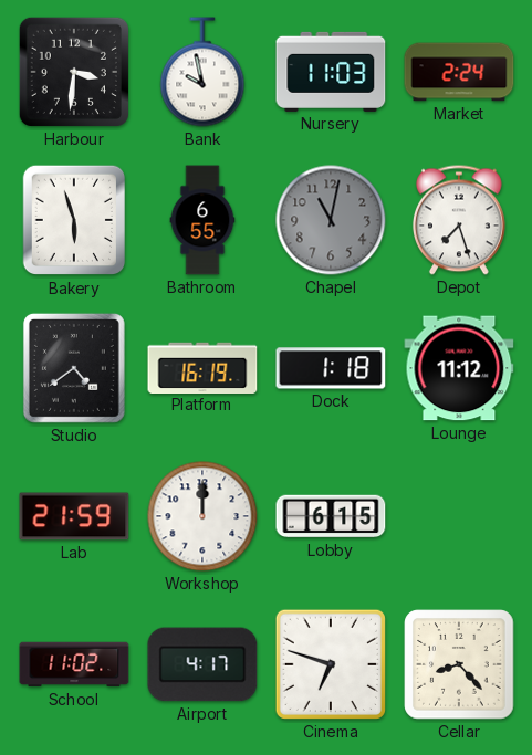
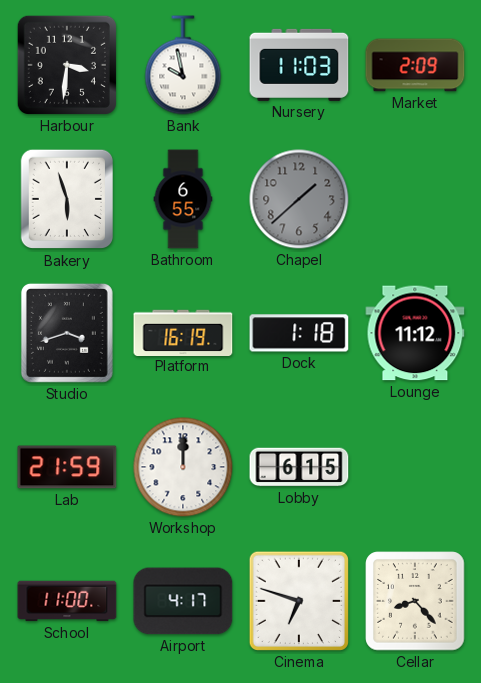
Market: 2:24 -> 2:09 (415, 65)
Chapel: 11:02 -> 1:38 (299, 199)
Depot: 7:27 -> none (459, 220)
Studio: 4:39 -> 3:42 (67, 333)
School: 11:02 -> 11:00 (67, 601)
